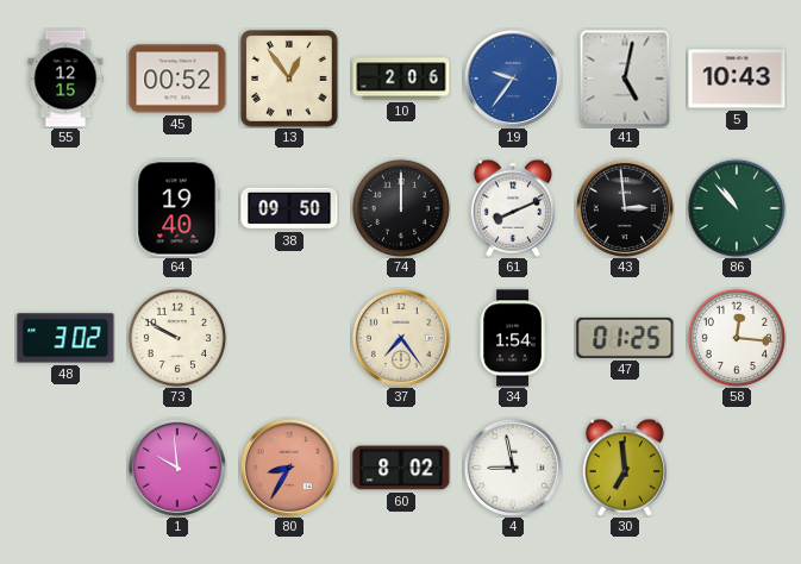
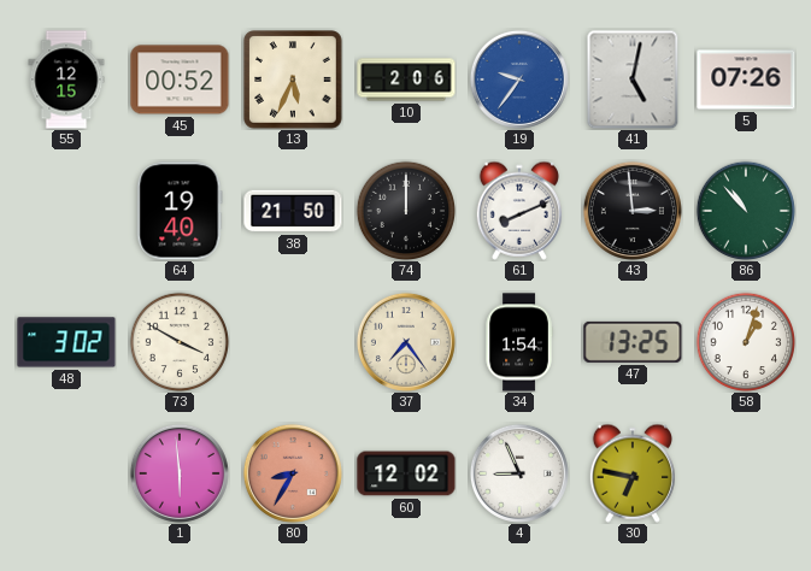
13: 12:54 -> 5:34 (293, 80)
5: 10:43 -> 07:26 (746, 80)
38: 09:50 -> 21:50 (293, 211)
73: 9:50 -> 3:50 (180, 342)
47: 01:25 -> 13:25 (633, 342)
58: 12:16 -> 1:03 (746, 342)
1: 9:59 -> 5:59 (180, 473)
60: 8:02 -> 12:02 (406, 473)
4: 8:58 -> 8:56 (519, 473)
30: 6:59 -> 6:47 (631, 473)
